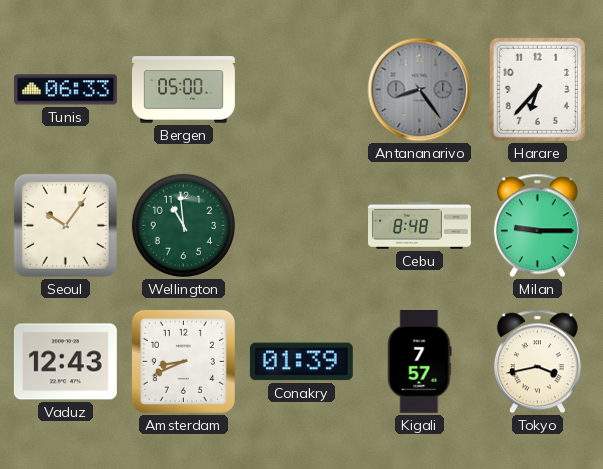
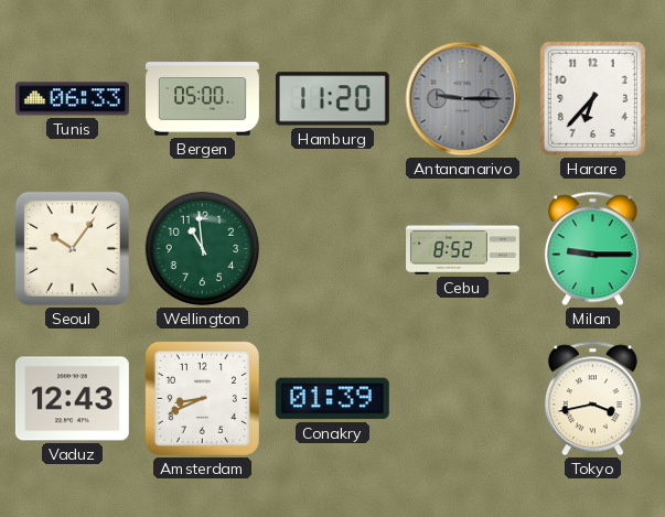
Hamburg: none -> 11:20 (332, 99)
Antananarivo: 8:24 -> 9:15 (463, 99)
Cebu: 8:48 -> 8:52 (463, 249)
Kigali: 7:57 -> none (420, 361)
